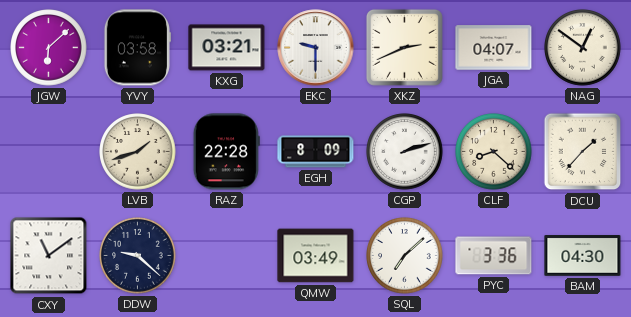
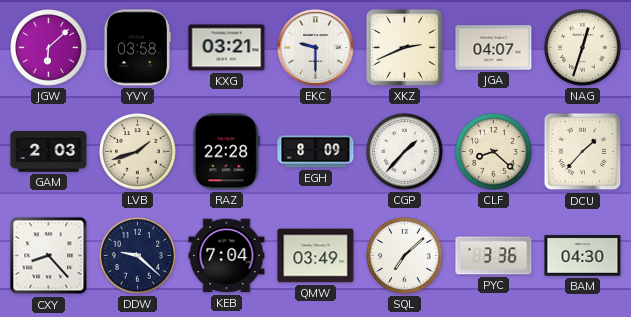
NAG: 12:51 -> 12:33 (583, 48)
GAM: none -> 2:03 (49, 152)
CGP: 2:12 -> 1:37 (405, 152)
CXY: 11:09 -> 8:23 (49, 256)
KEB: none -> 7:04 (227, 256)
